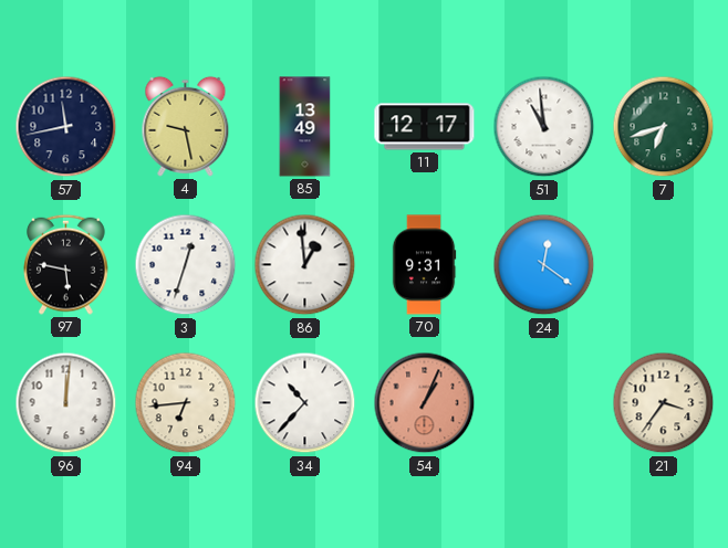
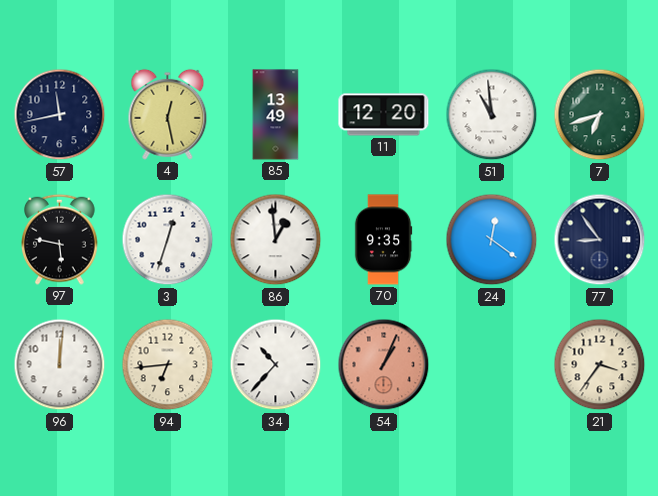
4: 9:28 -> 12:28 (168, 114)
11: 12:17 -> 12:20 (384, 115)
70: 9:31 -> 9:35 (383, 240)
77: none -> 8:54 (600, 240)
